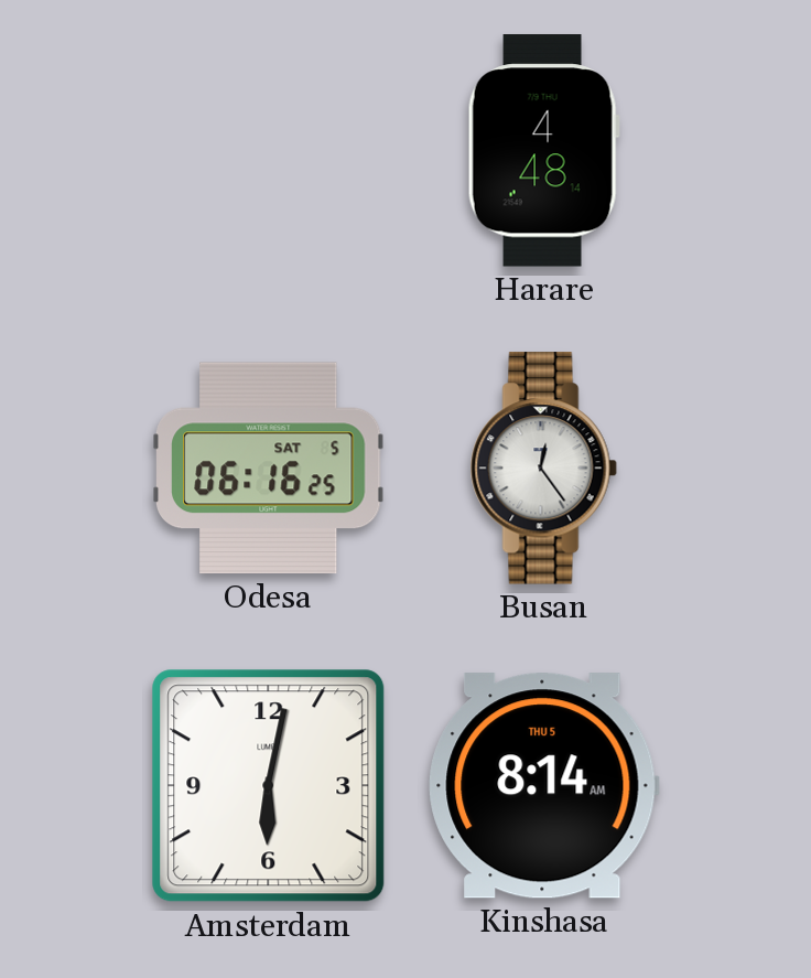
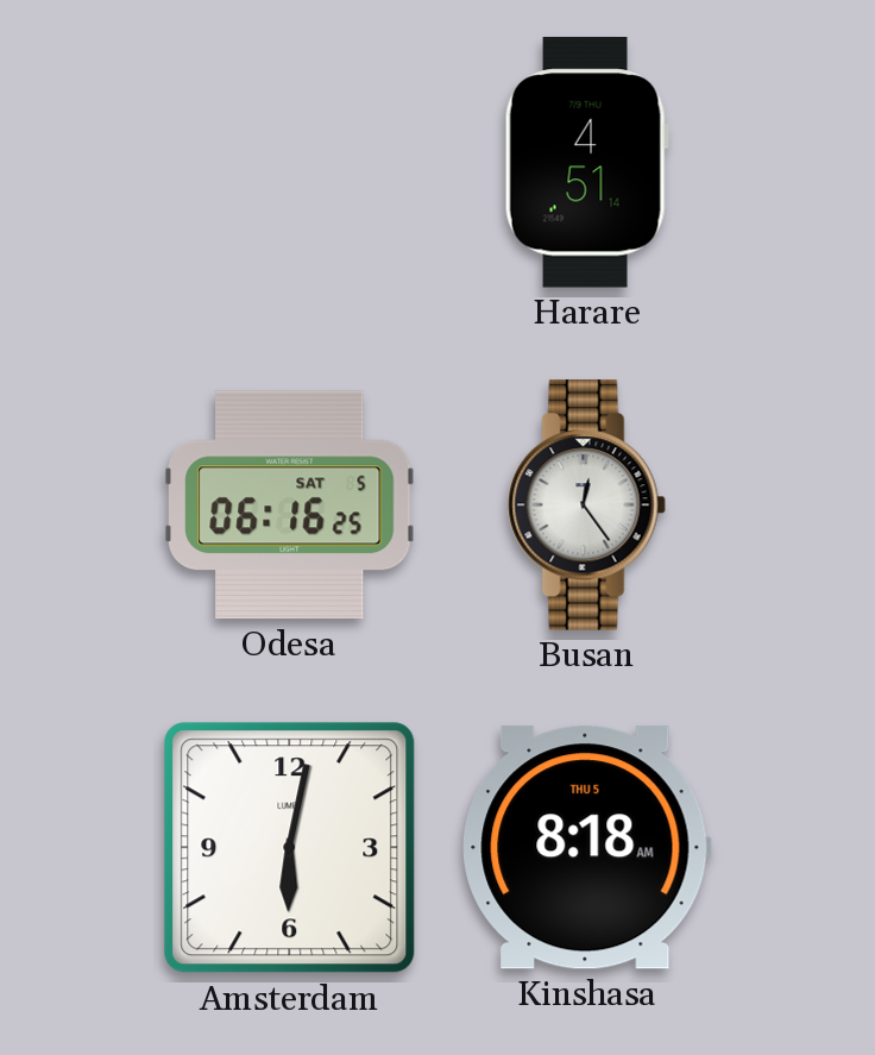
Harare: 4:48 -> 4:51 (586, 163)
Kinshasa: 8:14 -> 8:18 (586, 848)
